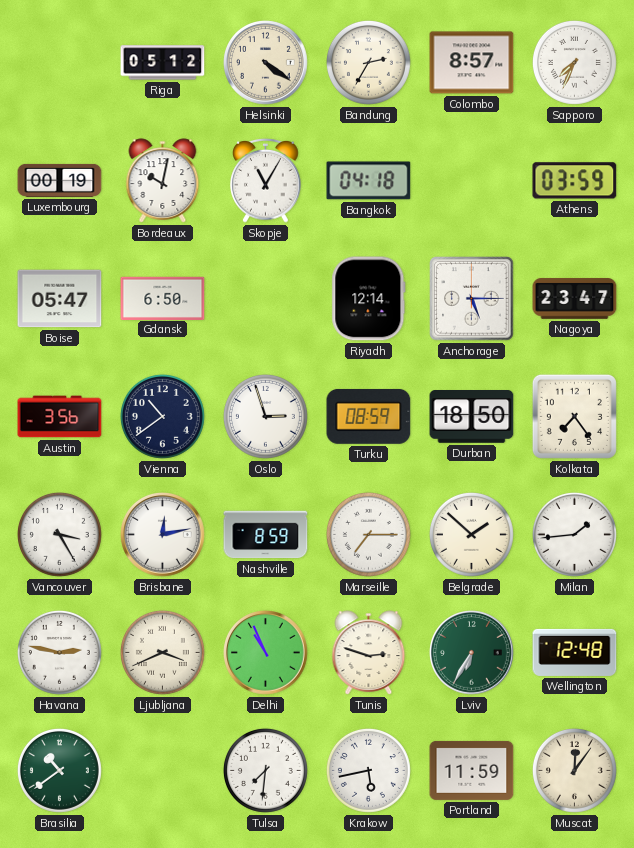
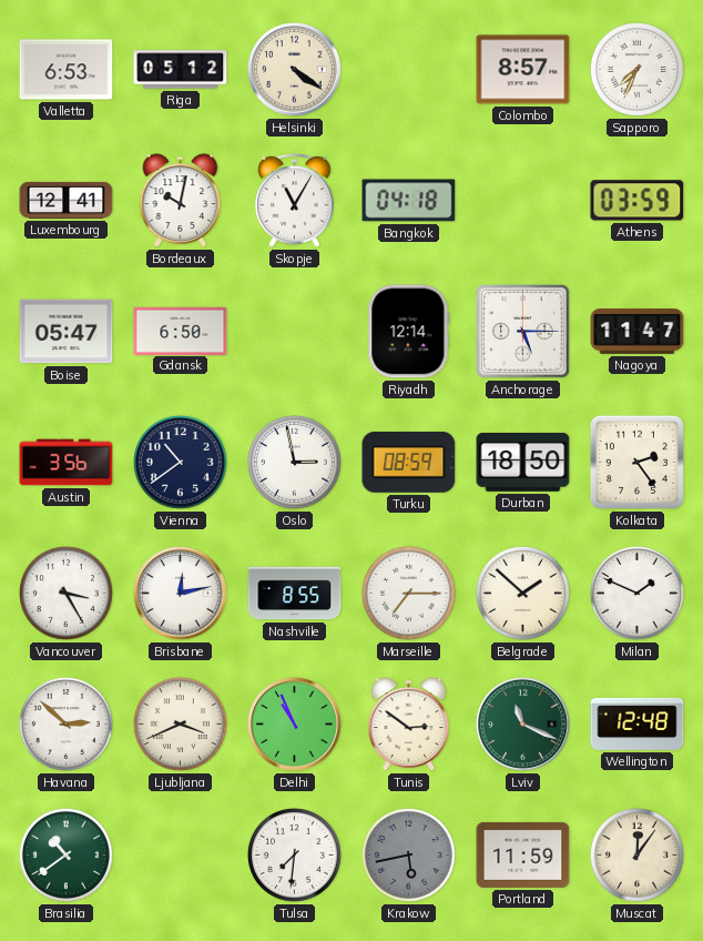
Valletta: none -> 6:53 (67, 70)
Bandung: 2:35 -> none (368, 62)
Luxembourg: 00:19 -> 12:41 (67, 200)
Nagoya: 23:47 -> 11:47 (638, 332)
Oslo: 2:57 -> 2:58 (294, 462)
Kolkata: 7:24 -> 2:24 (636, 462)
Nashville: 8:59 -> 8:55 (295, 594)
Milan: 1:44 -> 1:49 (636, 593)
Havana: 2:47 -> 2:52 (65, 724)
Tunis: 2:48 -> 2:51 (409, 725)
Lviv: 6:35 -> 11:19 (523, 725)
Krakow dial: white -> grey (408, 854)
